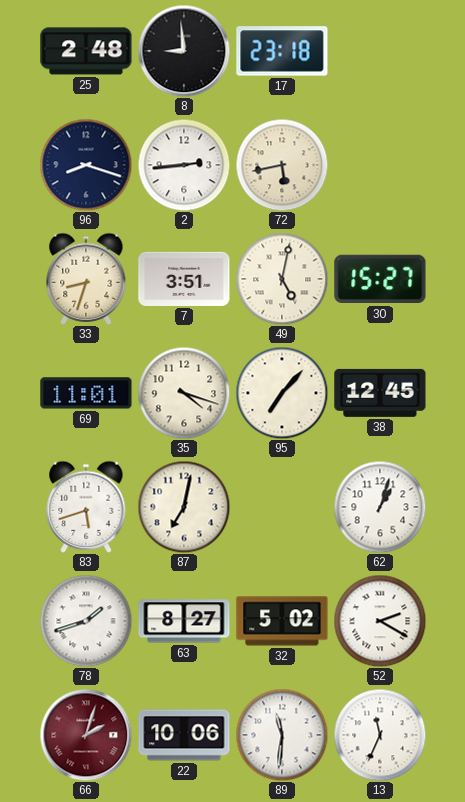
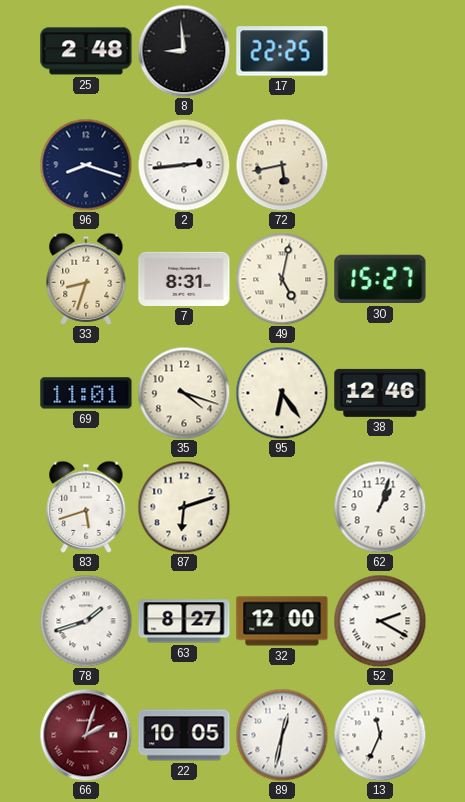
17: 23:18 -> 22:25 (282, 51)
7: 3:51 -> 8:31 (184, 279)
95: 7:07 -> 6:24 (282, 393)
38: 12:45 -> 12:46 (380, 393)
87: 7:02 -> 6:12 (184, 507)
32: 5:02 -> 12:00 (282, 621)
22: 10:06 -> 10:05 (184, 735)
89: 11:31 -> 12:32 (282, 735)
